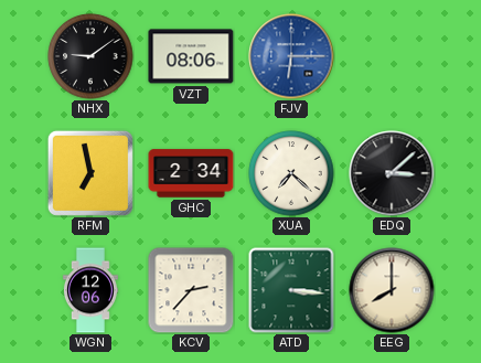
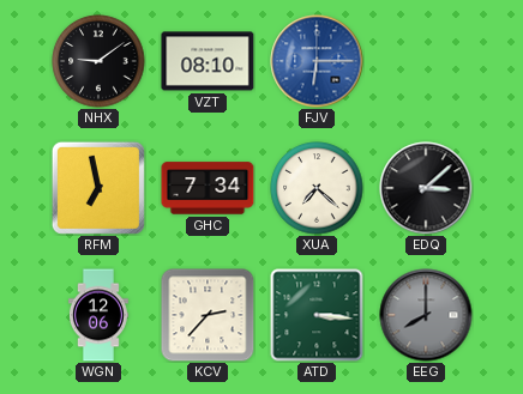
VZT: 08:06 -> 08:10 (208, 61)
GHC: 2:34 -> 7:34 (208, 188)
EEG dial: cream -> grey (426, 315)
